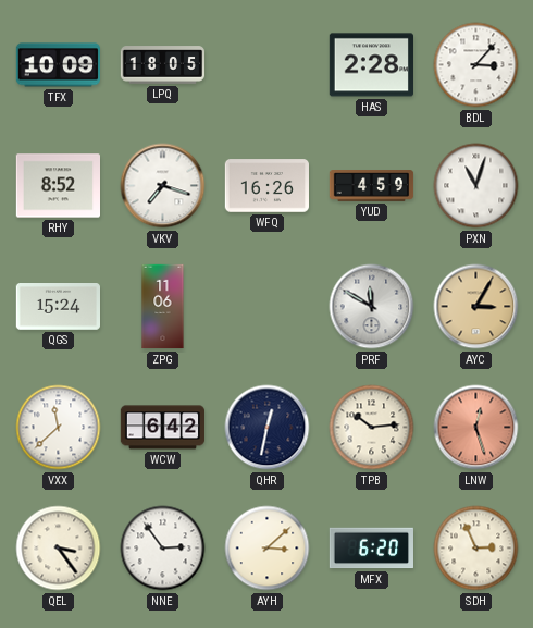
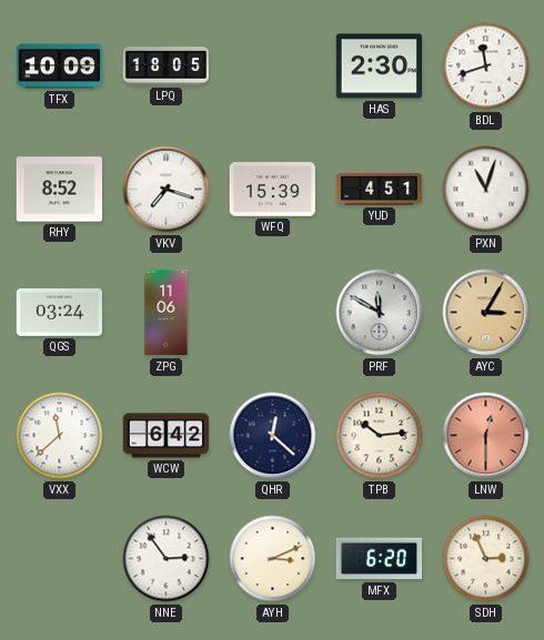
HAS: 2:28 -> 2:30 (379, 67)
BDL: 3:07 -> 11:42 (486, 67)
WFQ: 16:26 -> 15:39 (272, 190)
YUD: 4:59 -> 4:51 (380, 190)
QGS: 15:24 -> 03:24 (59, 313)
QHR: 12:32 -> 12:22 (273, 436)
LNW: 12:27 -> 12:30 (486, 436)
QEL: 3:24 -> none (59, 549)
AYH: 3:08 -> 3:11 (273, 559)
